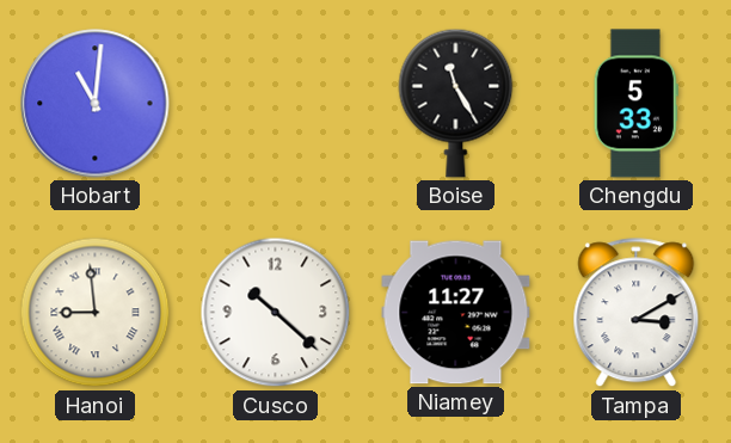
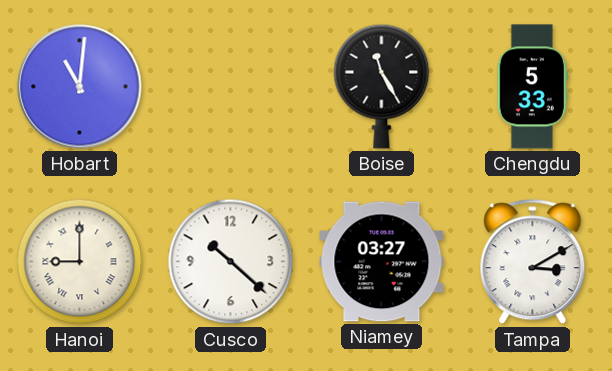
Hanoi: 8:59 -> 9:00 (80, 262)
Niamey: 11:27 -> 03:27 (382, 262)
